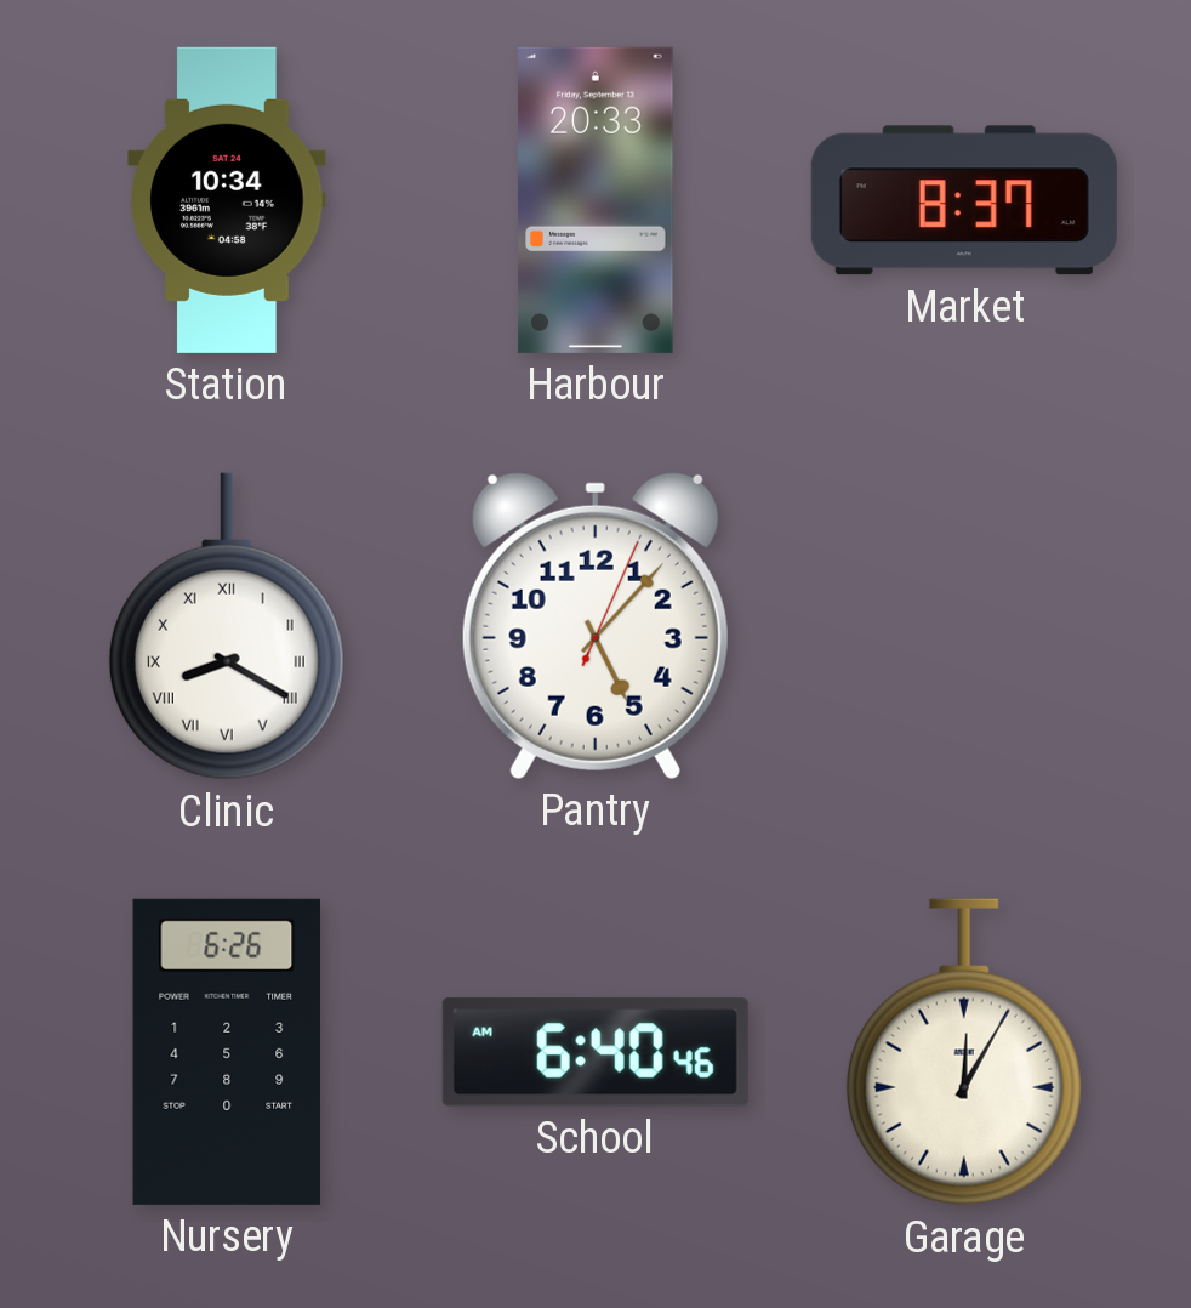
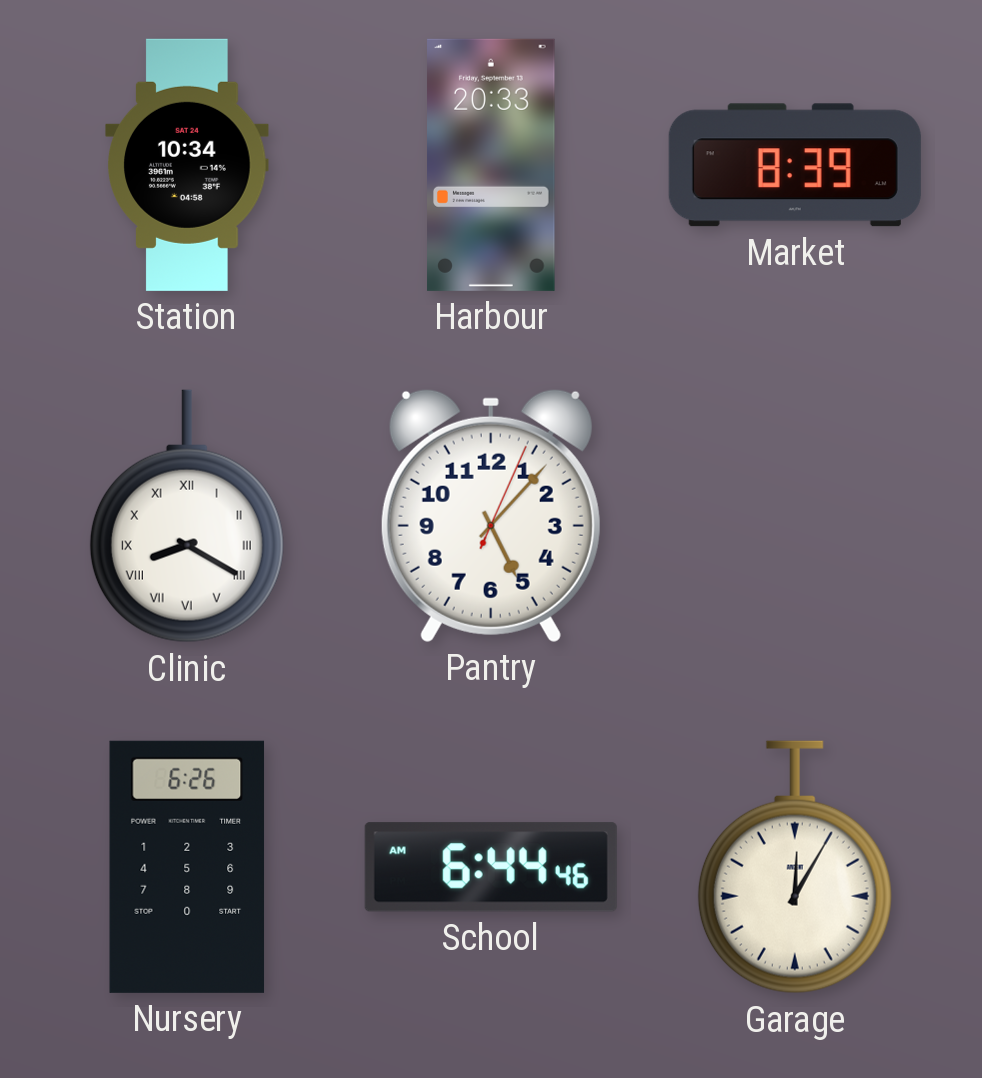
Market: 8:37 -> 8:39 (795, 165)
School: 6:40 -> 6:44 (491, 867)
